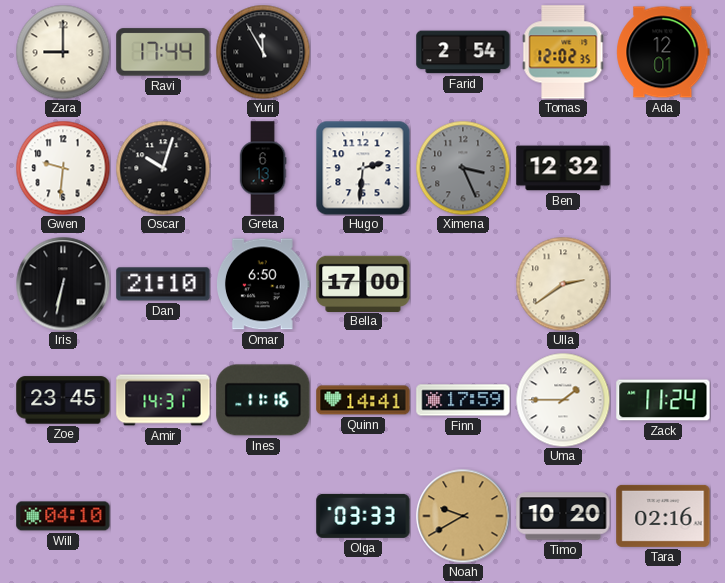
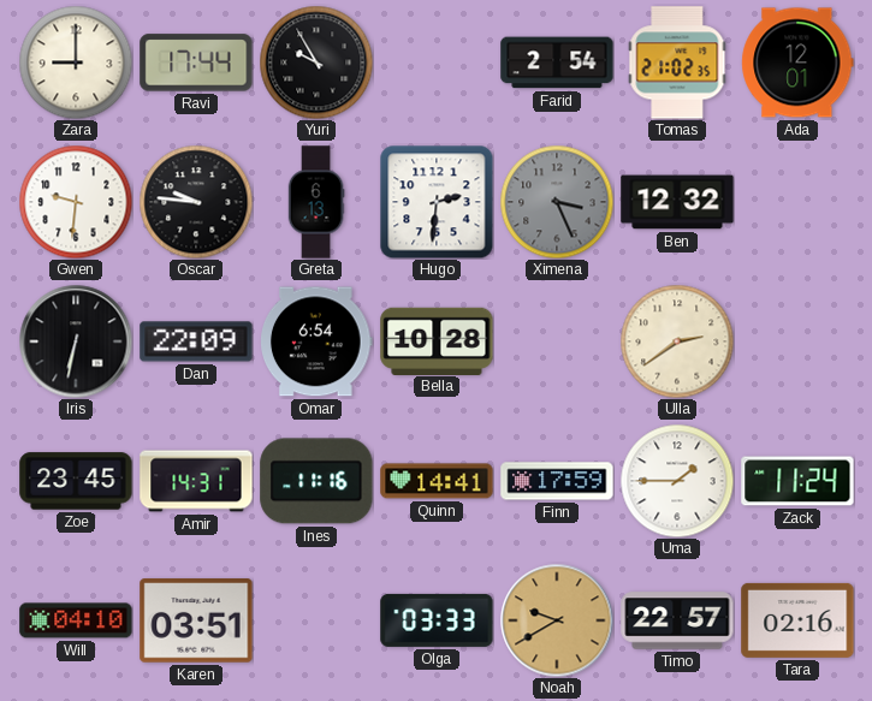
Yuri: 11:55 -> 9:55 (316, 63)
Tomas: 12:02 -> 21:02 (677, 63)
Oscar: 10:03 -> 9:46 (196, 202)
Dan: 21:10 -> 22:09 (196, 341)
Omar: 6:50 -> 6:54 (318, 341)
Bella: 17:00 -> 10:28 (437, 340)
Karen: none -> 03:51 (196, 620)
Timo: 10:20 -> 22:57 (677, 620)
